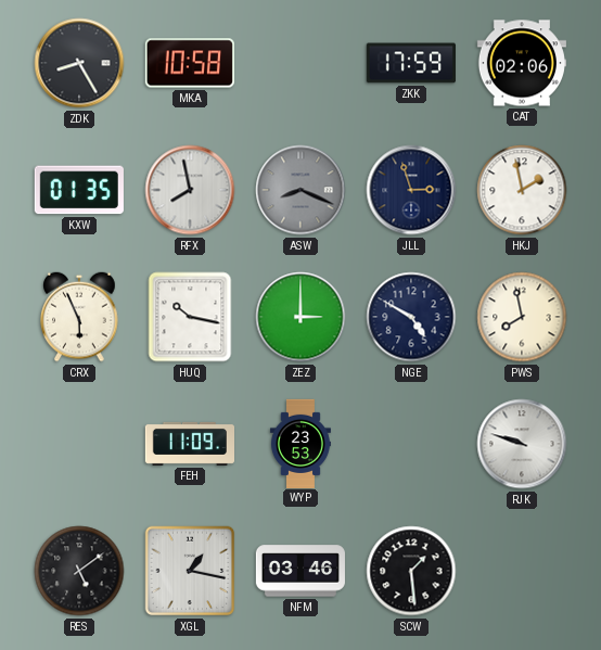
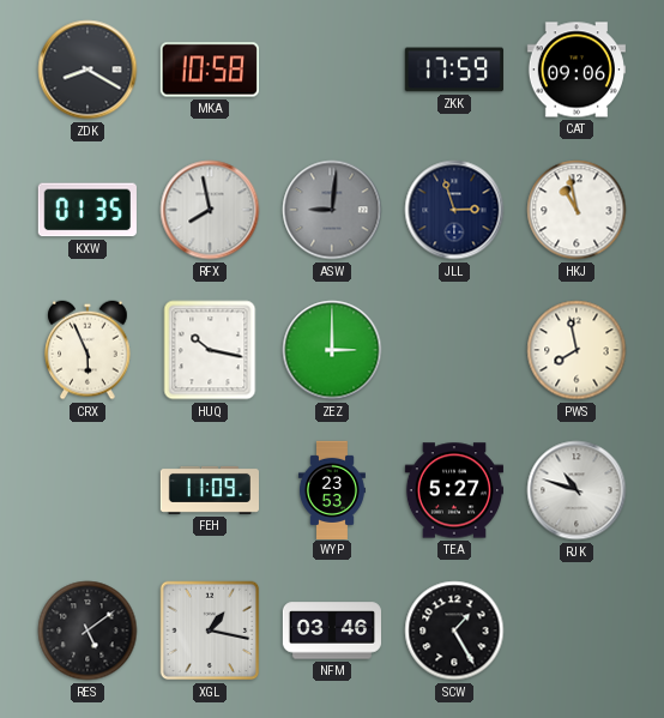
ZDK: 8:25 -> 8:20 (87, 70)
CAT: 02:06 -> 09:06 (577, 70)
ASW: 8:19 -> 9:01 (332, 210)
HKJ: 1:58 -> 10:58 (577, 210)
NGE: 4:50 -> none (411, 317)
TEA: none -> 5:27 (453, 490)
RJK: 9:48 -> 10:48 (577, 490)
SCW: 1:29 -> 1:25 (454, 630)
